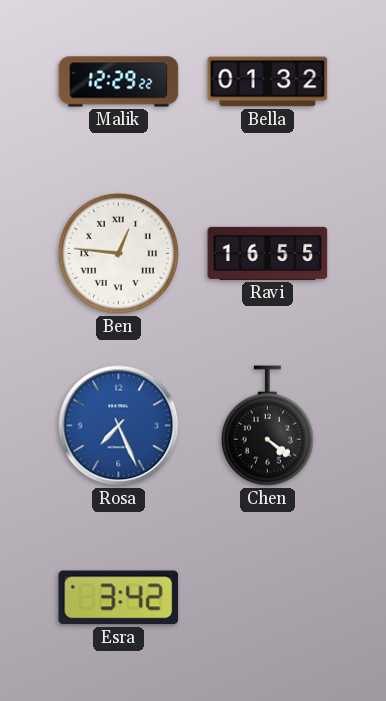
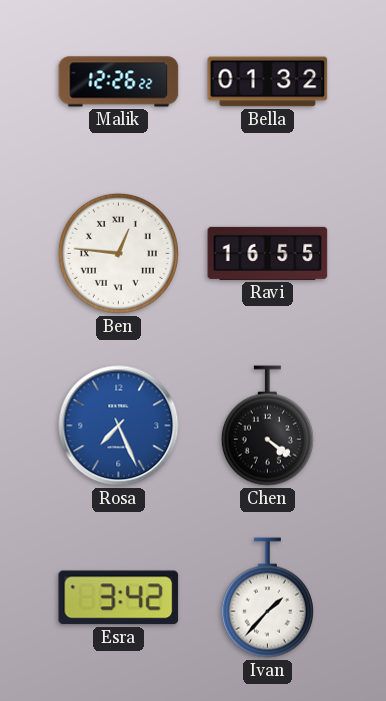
Malik: 12:29 -> 12:26 (119, 82)
Ivan: none -> 1:37 (267, 598)
